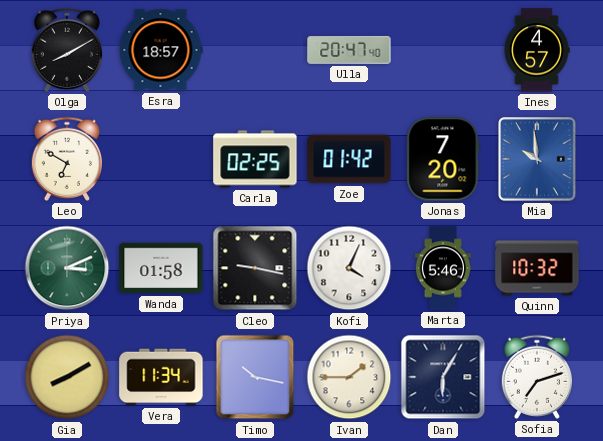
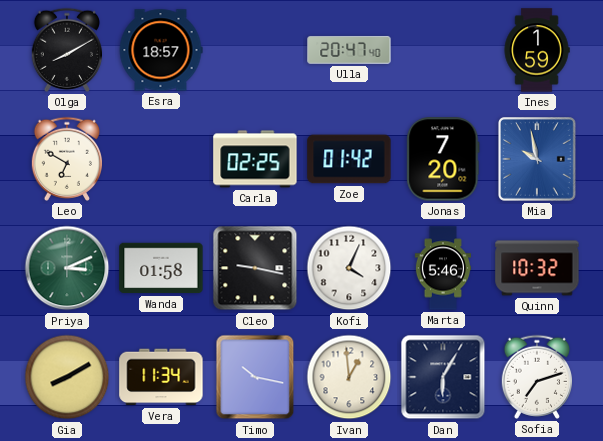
Ines: 4:57 -> 1:59 (537, 50)
Mia: 9:59 -> 9:58 (538, 160)
Ivan: 1:45 -> 12:59 (349, 377)
